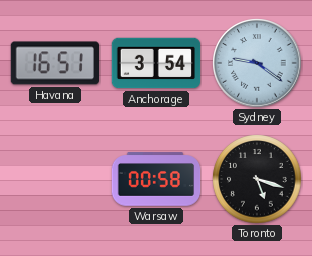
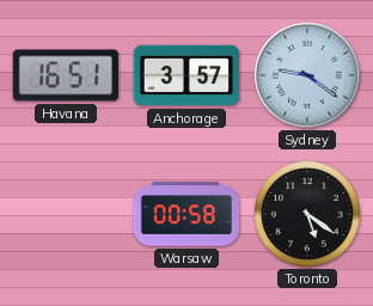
Anchorage: 3:54 -> 3:57 (186, 75)
Toronto: 5:18 -> 5:21 (307, 214)
